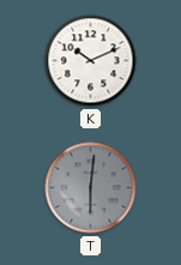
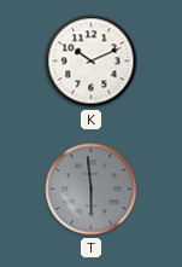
T: 6:01 -> 5:59 (92, 190)
